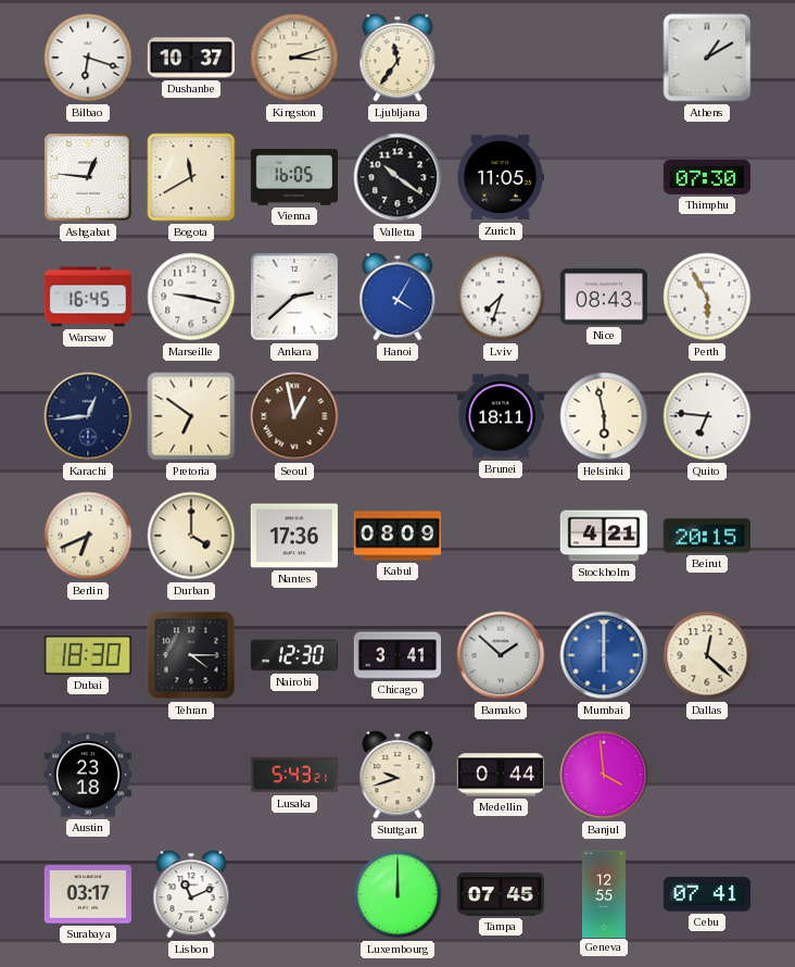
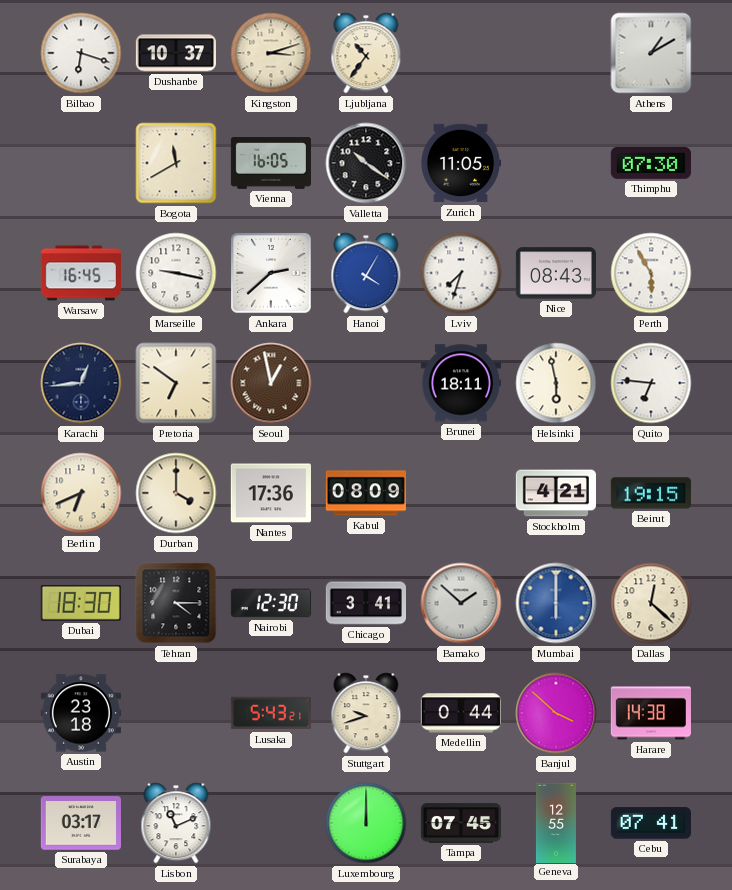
Ljubljana: 11:36 -> 10:36 (366, 53)
Ashgabat: 12:46 -> none (89, 178)
Beirut: 20:15 -> 19:15 (651, 493)
Banjul: 3:59 -> 3:52 (556, 713)
Harare: none -> 14:38 (651, 713)
